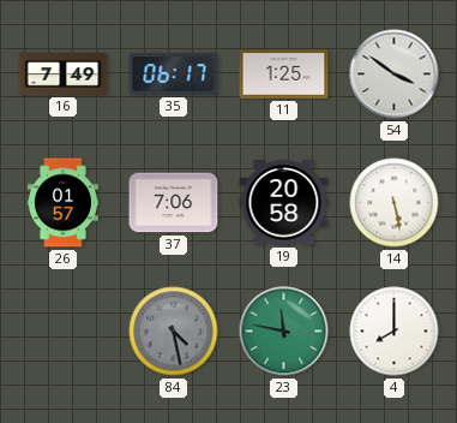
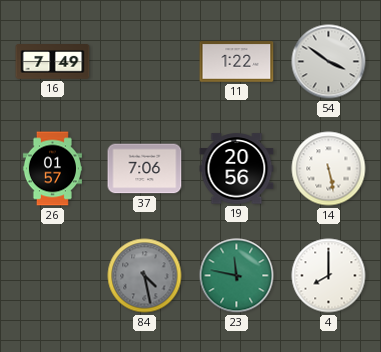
35: 06:17 -> none (174, 75)
11: 1:25 -> 1:22 (237, 62)
19: 20:58 -> 20:56 (237, 169)
